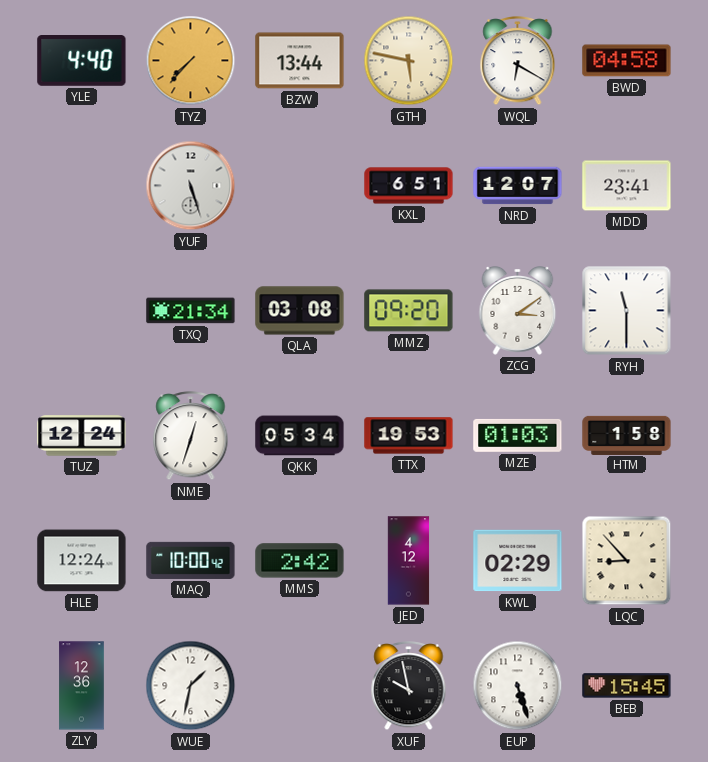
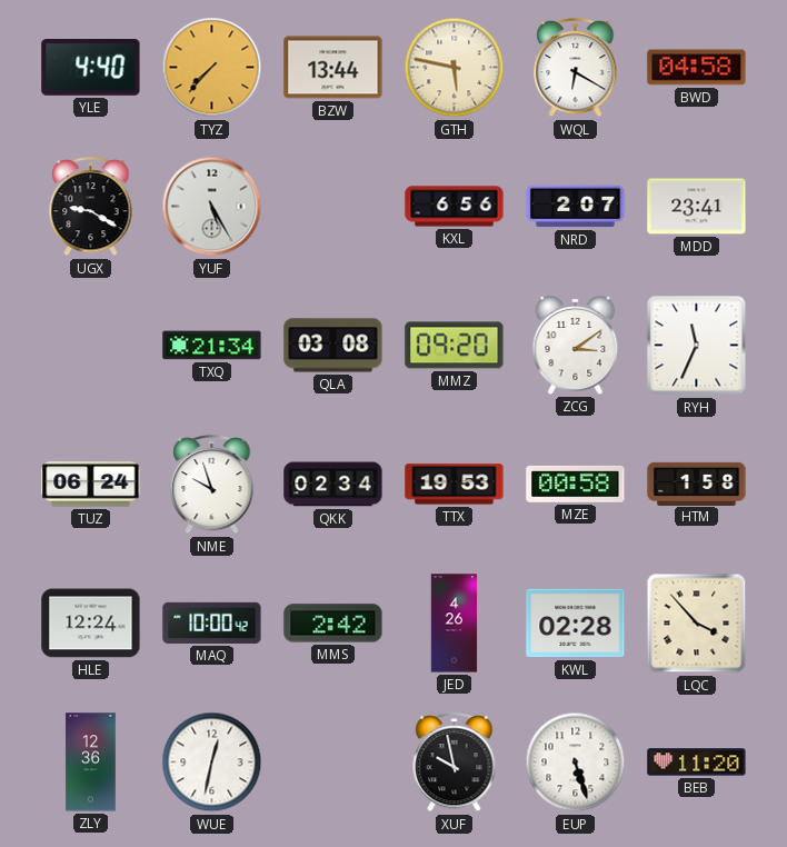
UGX: none -> 9:20 (91, 207)
YUF: 5:27 -> 5:25 (212, 207)
KXL: 6:51 -> 6:56 (455, 207)
NRD: 12:07 -> 2:07 (576, 207)
RYH: 11:30 -> 11:34 (697, 346)
TUZ: 12:24 -> 06:24 (91, 485)
NME: 12:33 -> 9:57 (212, 485)
QKK: 05:34 -> 02:34 (333, 485)
MZE: 01:03 -> 00:58 (576, 484)
JED: 4:12 -> 4:26 (455, 624)
KWL: 02:29 -> 02:28 (576, 624)
LQC: 8:53 -> 3:53 (697, 624)
WUE: 1:32 -> 12:32 (212, 763)
BEB: 15:45 -> 11:20 (697, 763)
